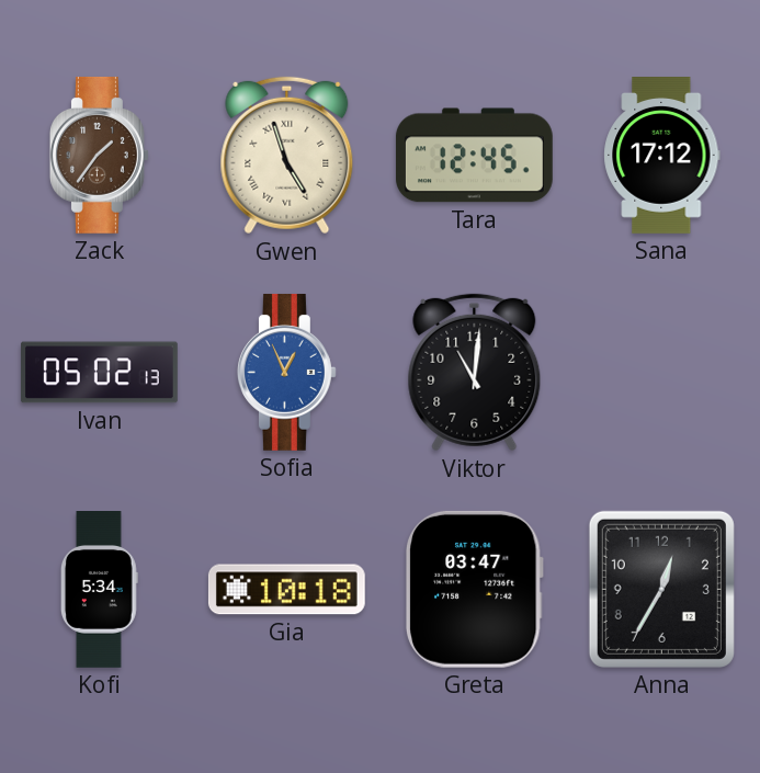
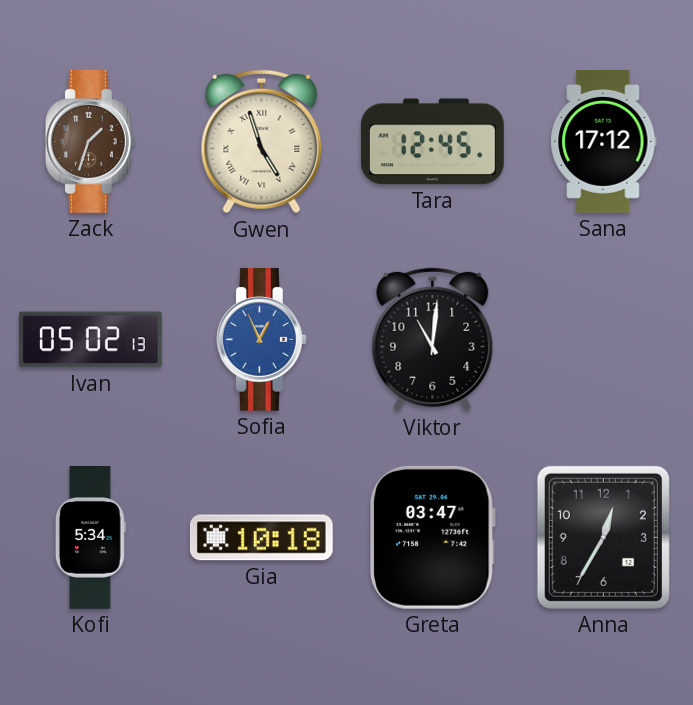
Zack: 1:36 -> 1:33 (90, 141)
